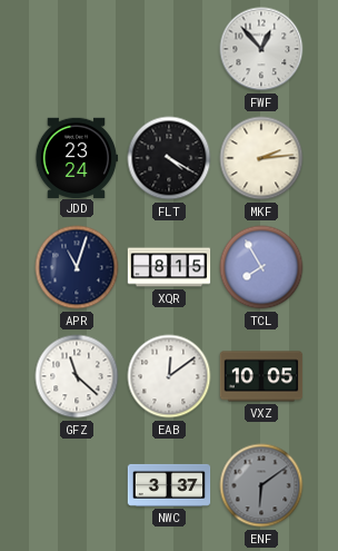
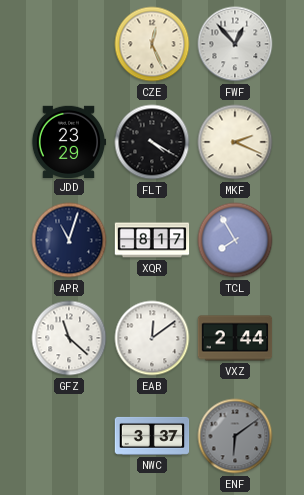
CZE: none -> 12:26 (152, 44)
JDD: 23:24 -> 23:29 (69, 141)
MKF: 2:14 -> 2:19 (235, 142)
XQR: 8:15 -> 8:17 (152, 240)
VXZ: 10:05 -> 2:44 (235, 338)
